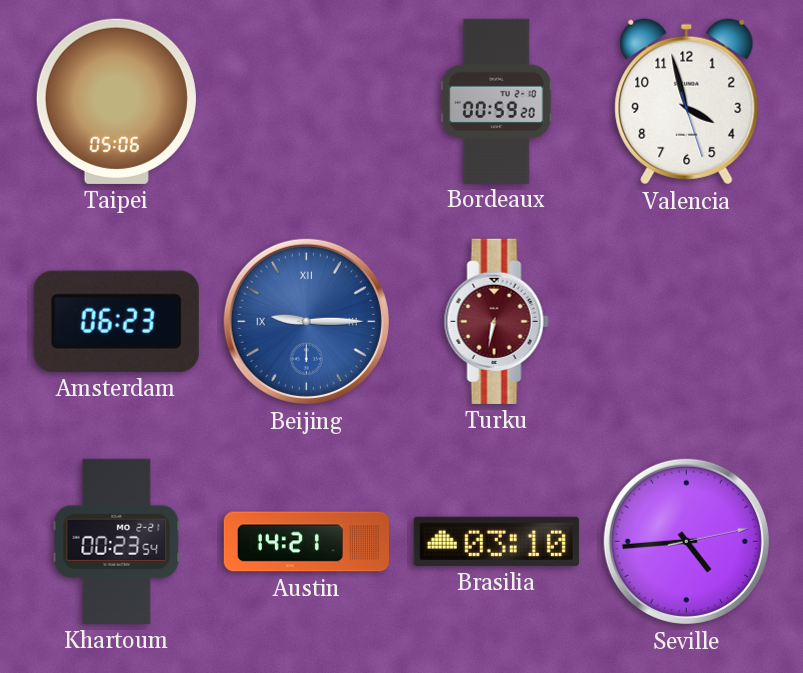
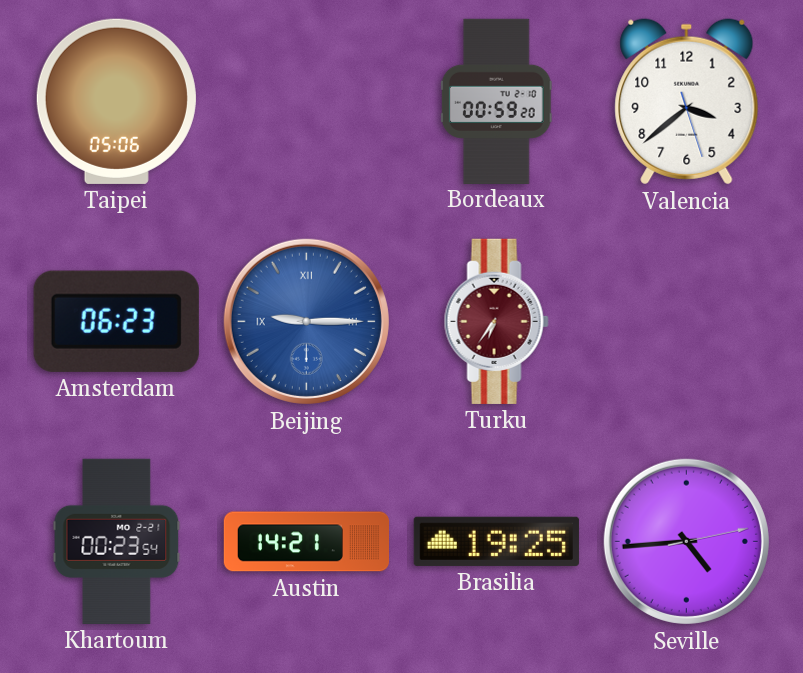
Valencia: 3:57 -> 3:38 (687, 102)
Turku: 6:32 -> 6:36 (496, 321)
Brasilia: 03:10 -> 19:25 (496, 541)
